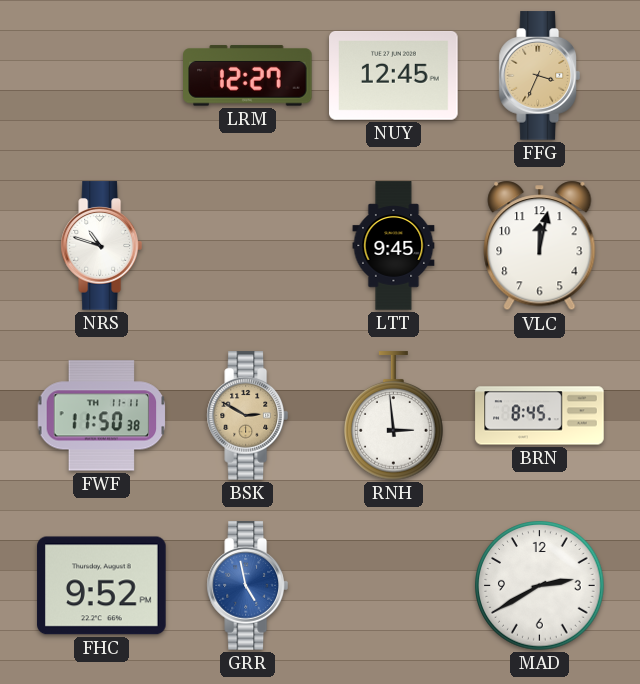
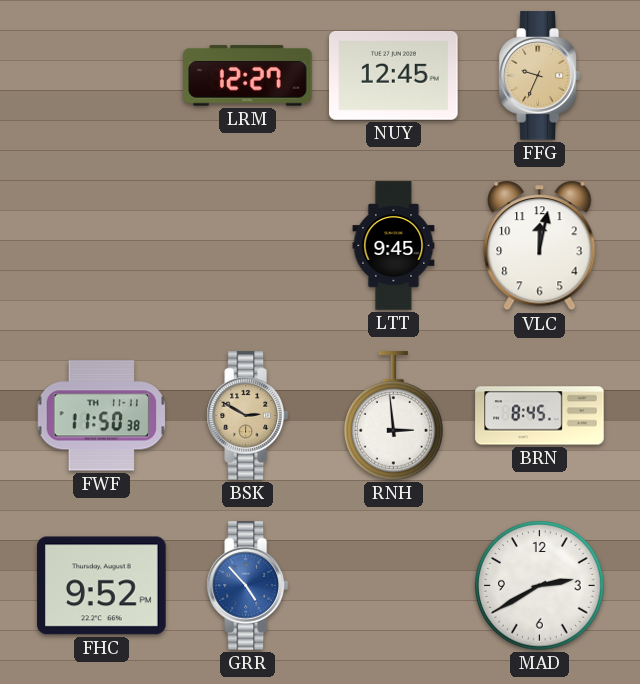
FFG: 3:34 -> 9:34 (539, 76)
NRS: 10:48 -> none (101, 246)
GRR: 4:58 -> 4:53 (247, 586)
